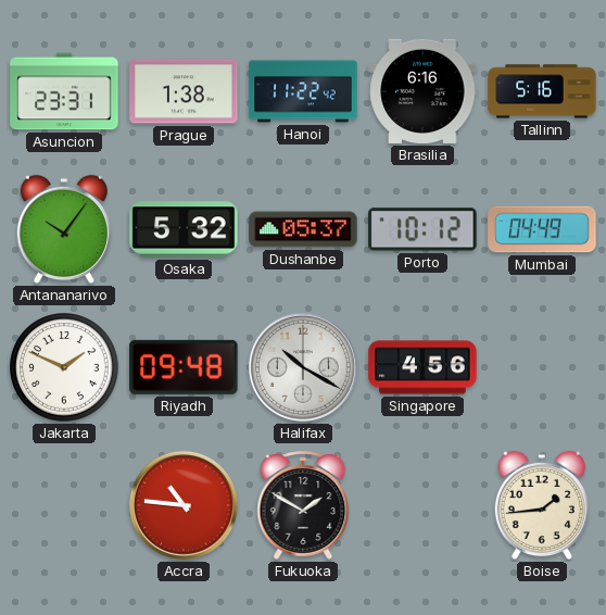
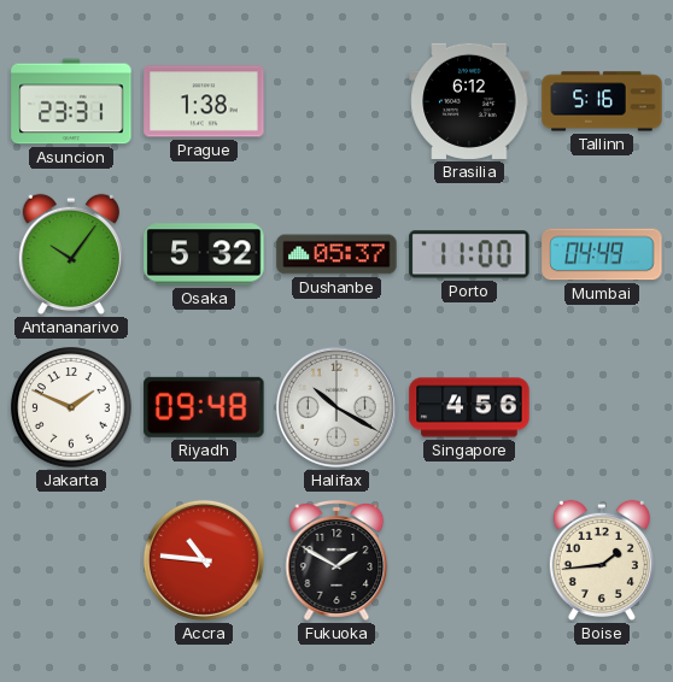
Hanoi: 11:22 -> none (303, 91)
Brasilia: 6:16 -> 6:12 (469, 101)
Porto: 10:12 -> 11:00 (469, 254)
